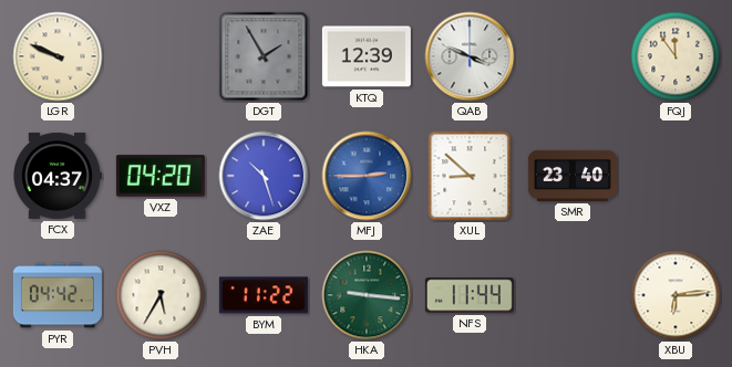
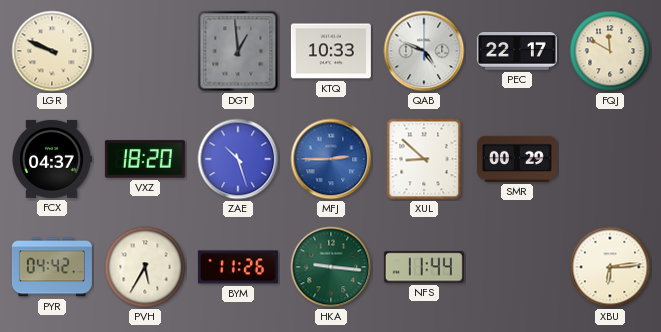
DGT: 1:55 -> 12:59 (238, 51)
KTQ: 12:39 -> 10:33 (331, 51)
QAB: 3:49 -> 4:49 (424, 51)
PEC: none -> 22:17 (517, 52)
FQJ: 11:54 -> 11:50 (610, 51)
VXZ: 04:20 -> 18:20 (145, 159)
SMR: 23:40 -> 00:29 (517, 159)
BYM: 11:22 -> 11:26 (238, 267)
